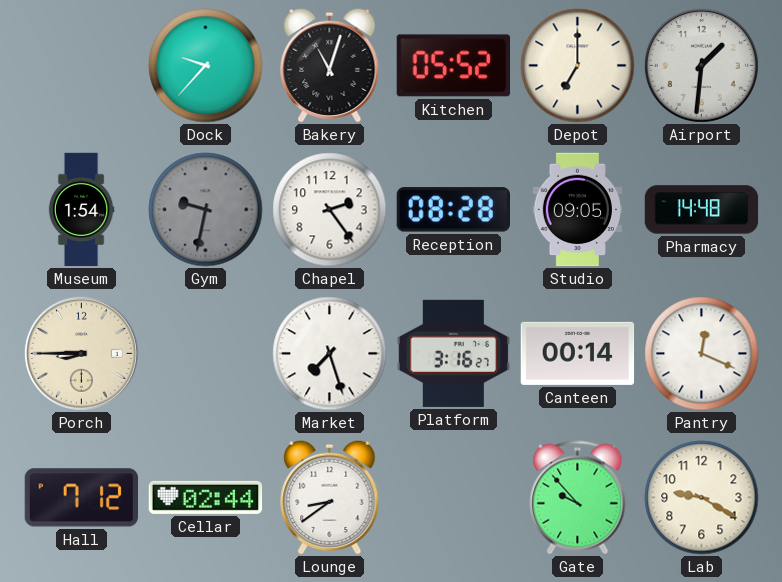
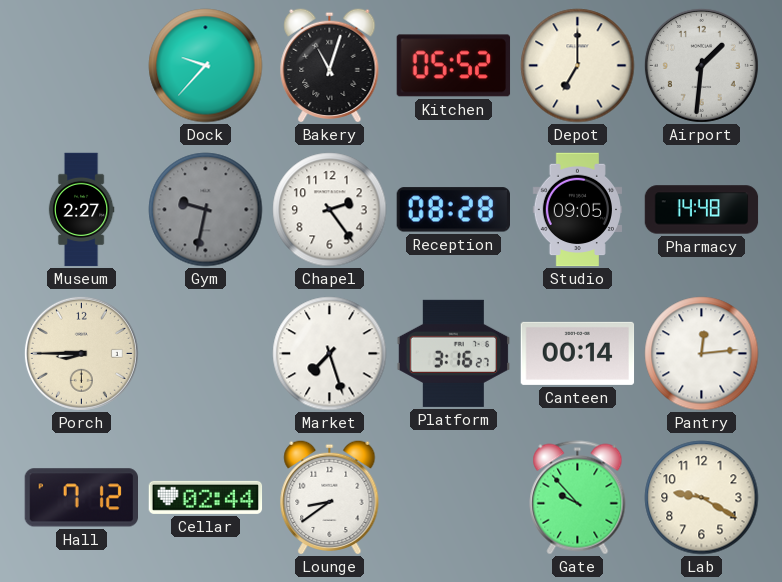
Museum: 1:54 -> 2:27 (81, 210)
Pantry: 12:19 -> 12:14 (702, 354)
